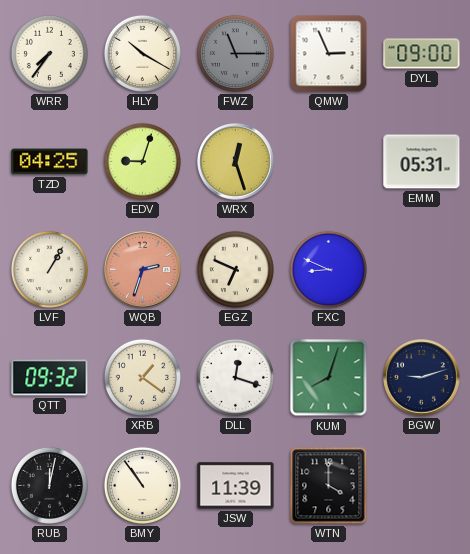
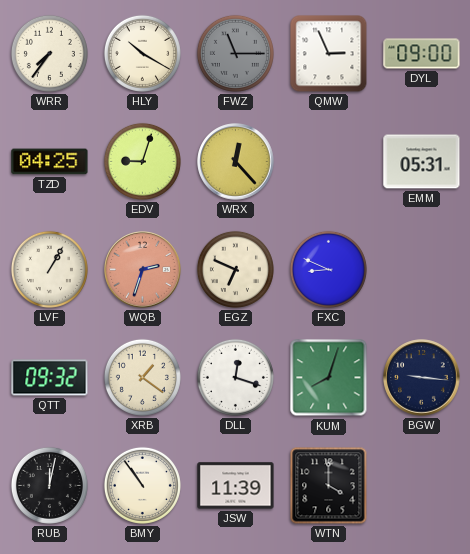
WRX: 12:27 -> 12:23 (236, 162)
BGW: 9:12 -> 9:16 (422, 378)
